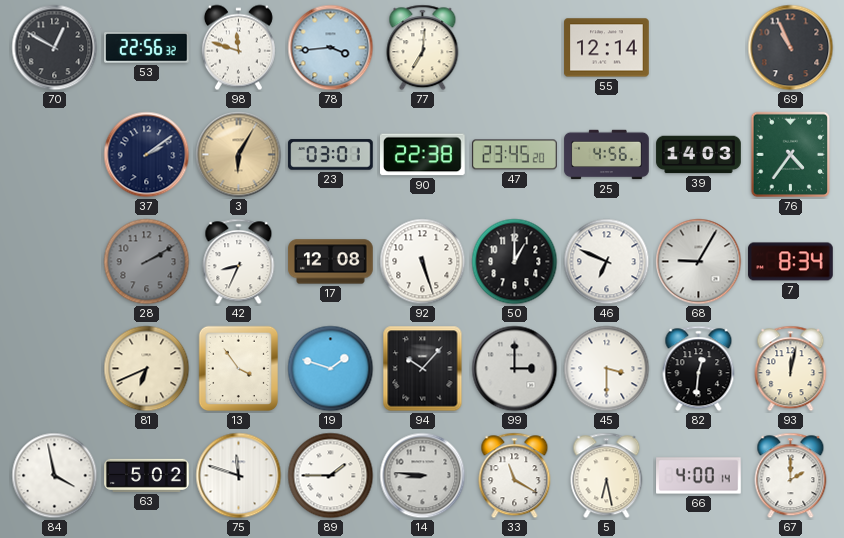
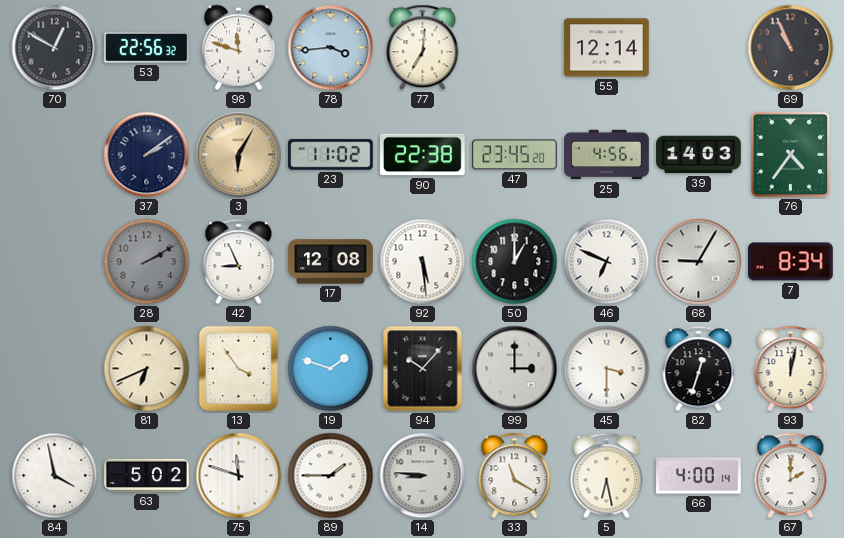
23: 03:01 -> 11:02 (331, 155)
42: 8:34 -> 8:56 (239, 262)
92: 5:27 -> 5:29 (423, 262)
82: 12:31 -> 12:33 (699, 369)
